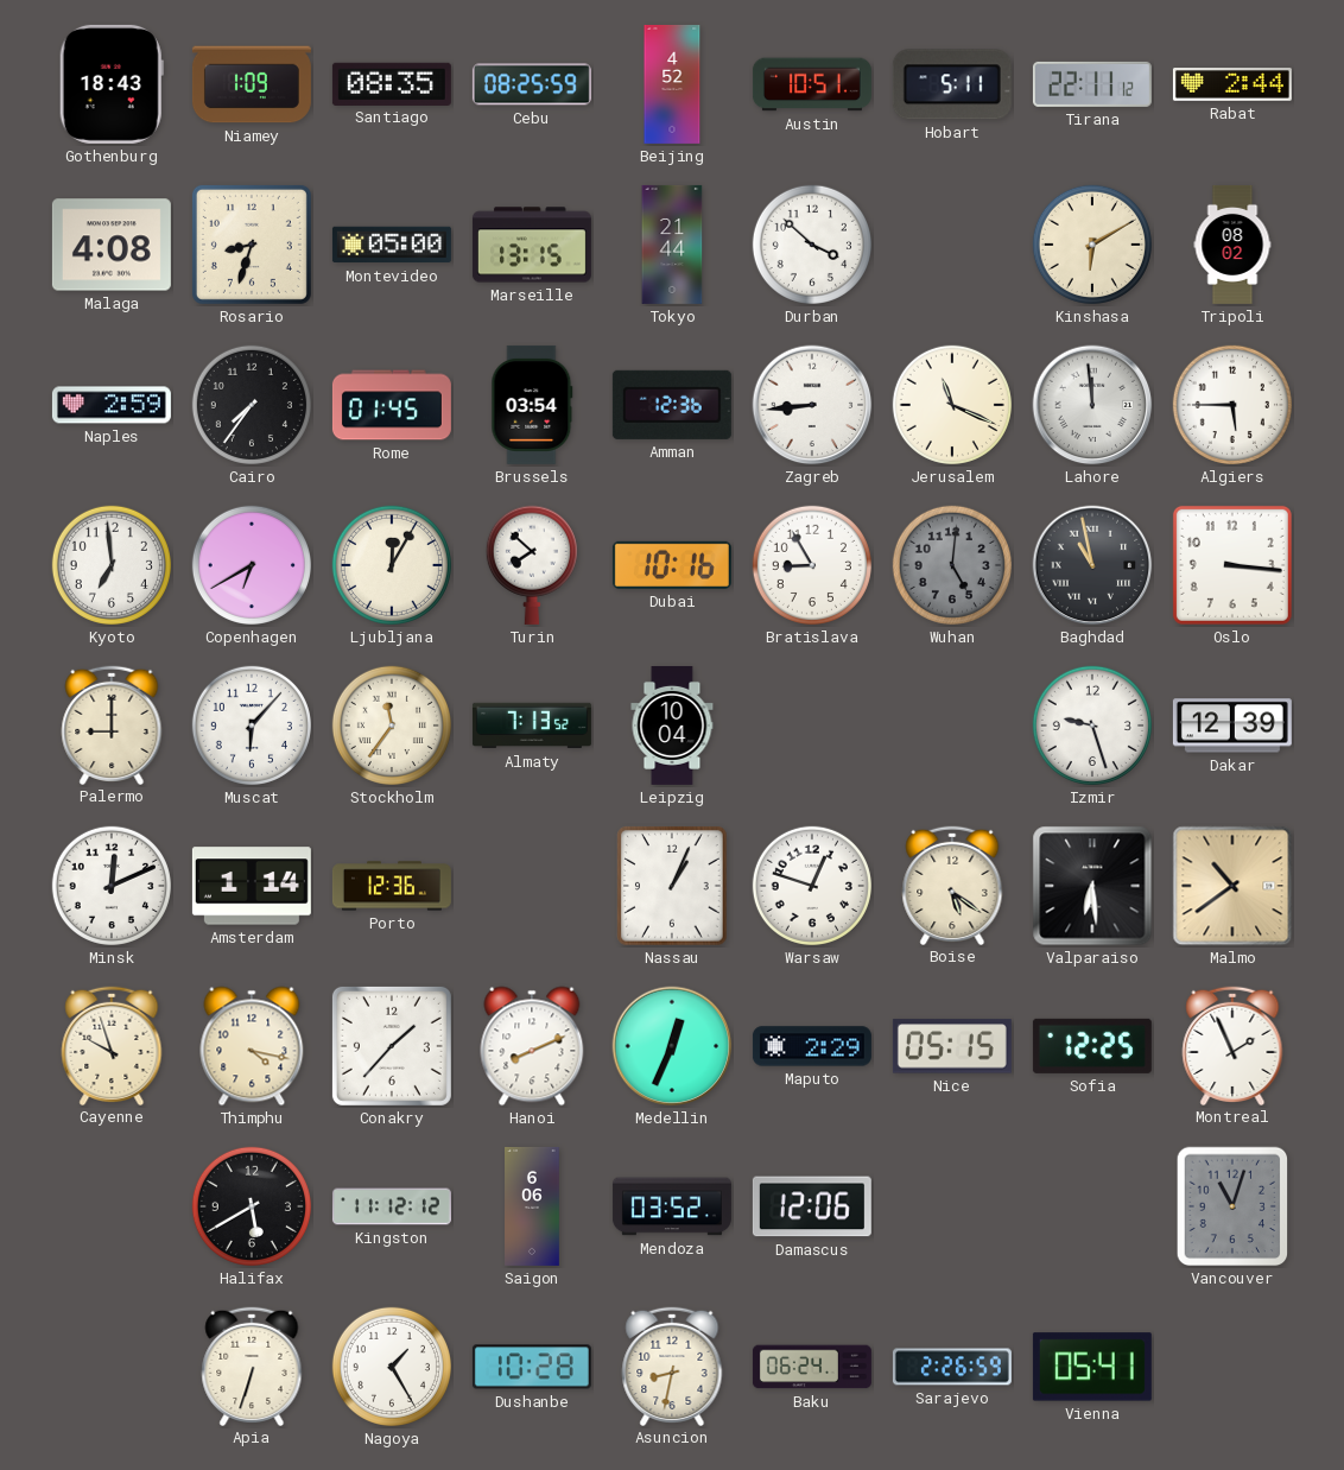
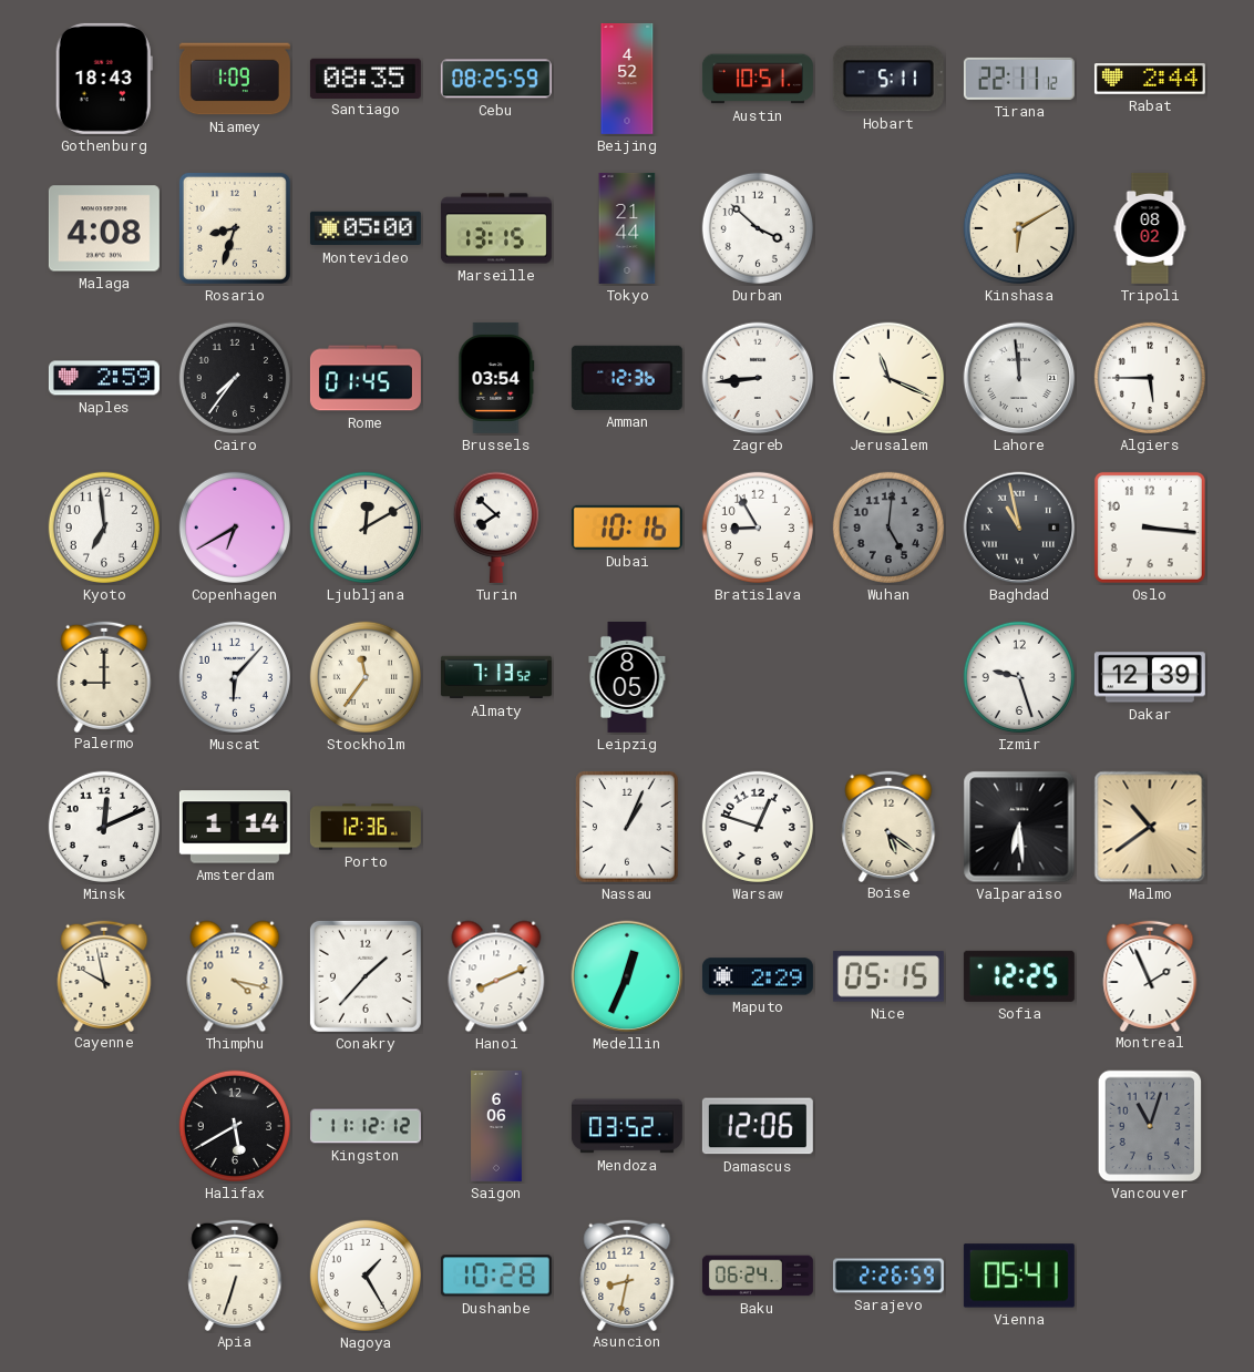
Ljubljana: 12:05 -> 12:10 (366, 528)
Leipzig: 10:04 -> 8:05 (627, 677)
Cayenne: 9:57 -> 9:58 (104, 975)
